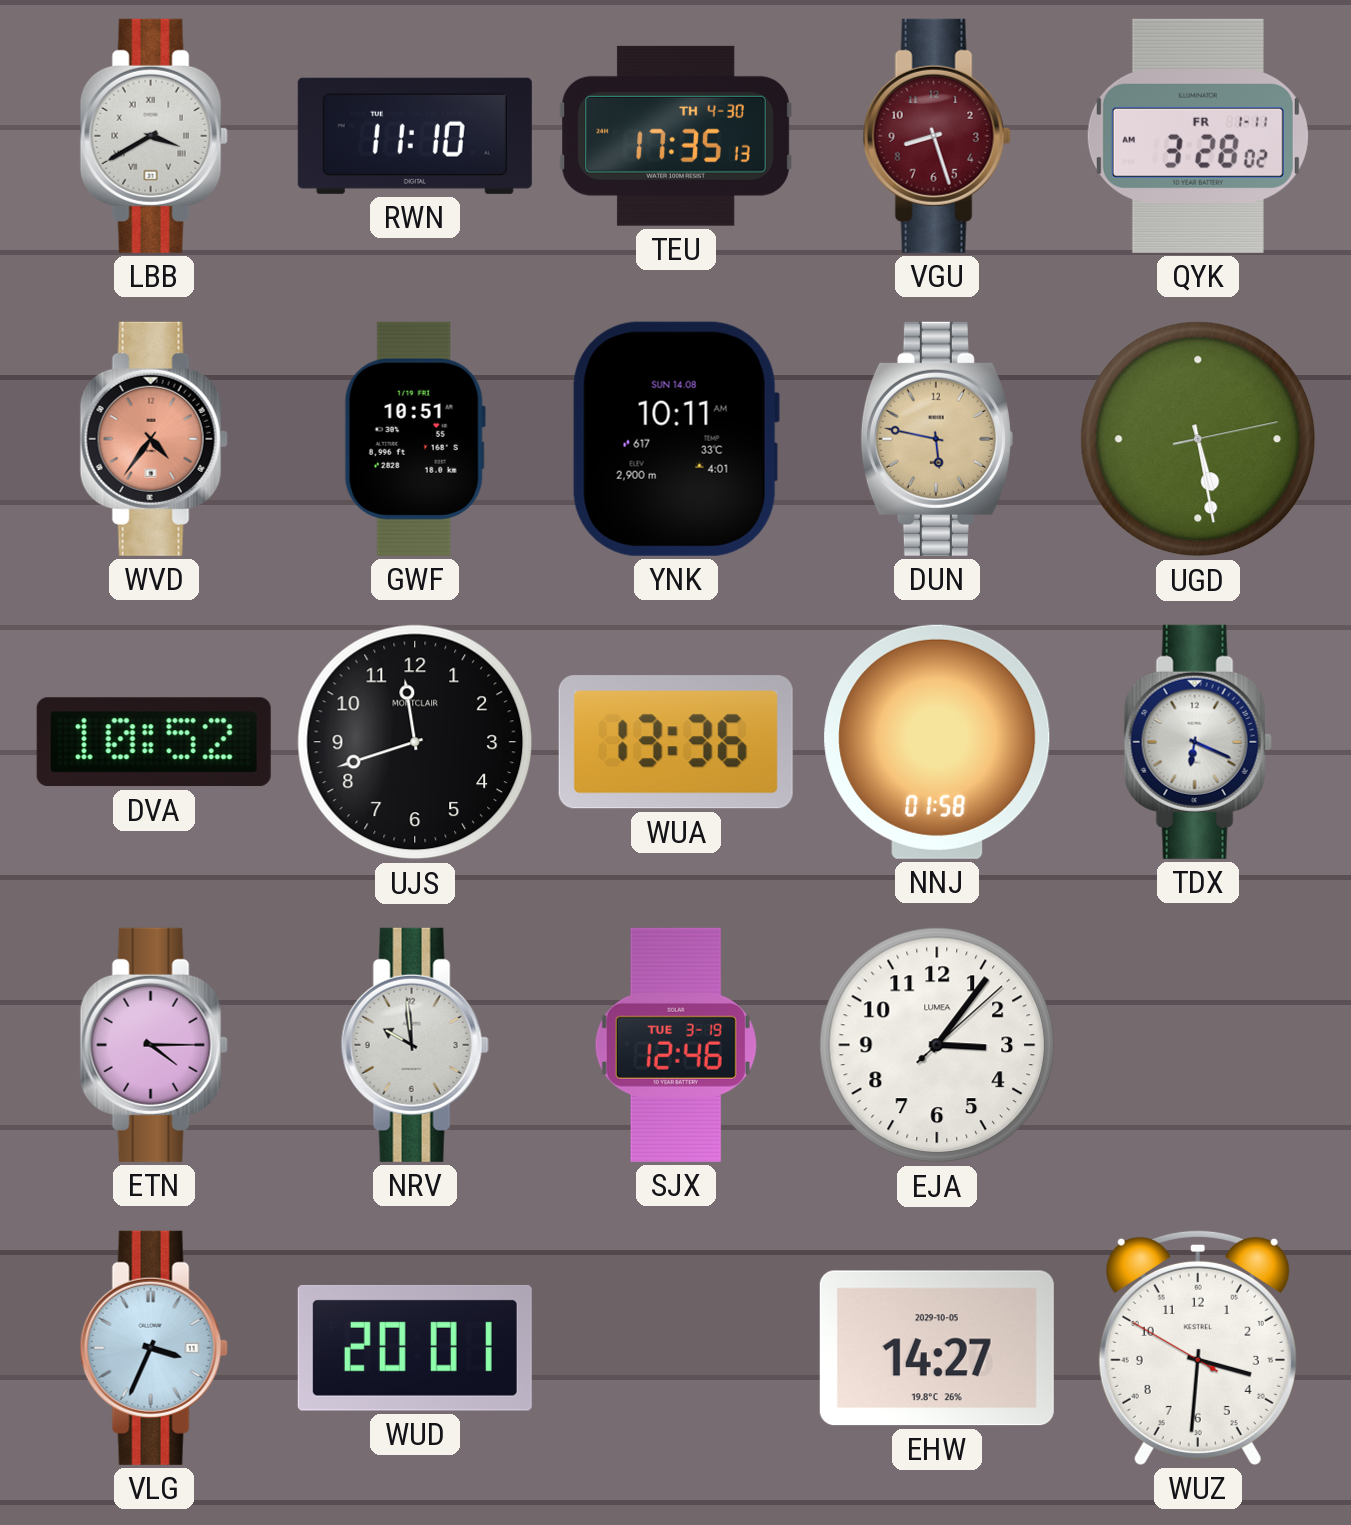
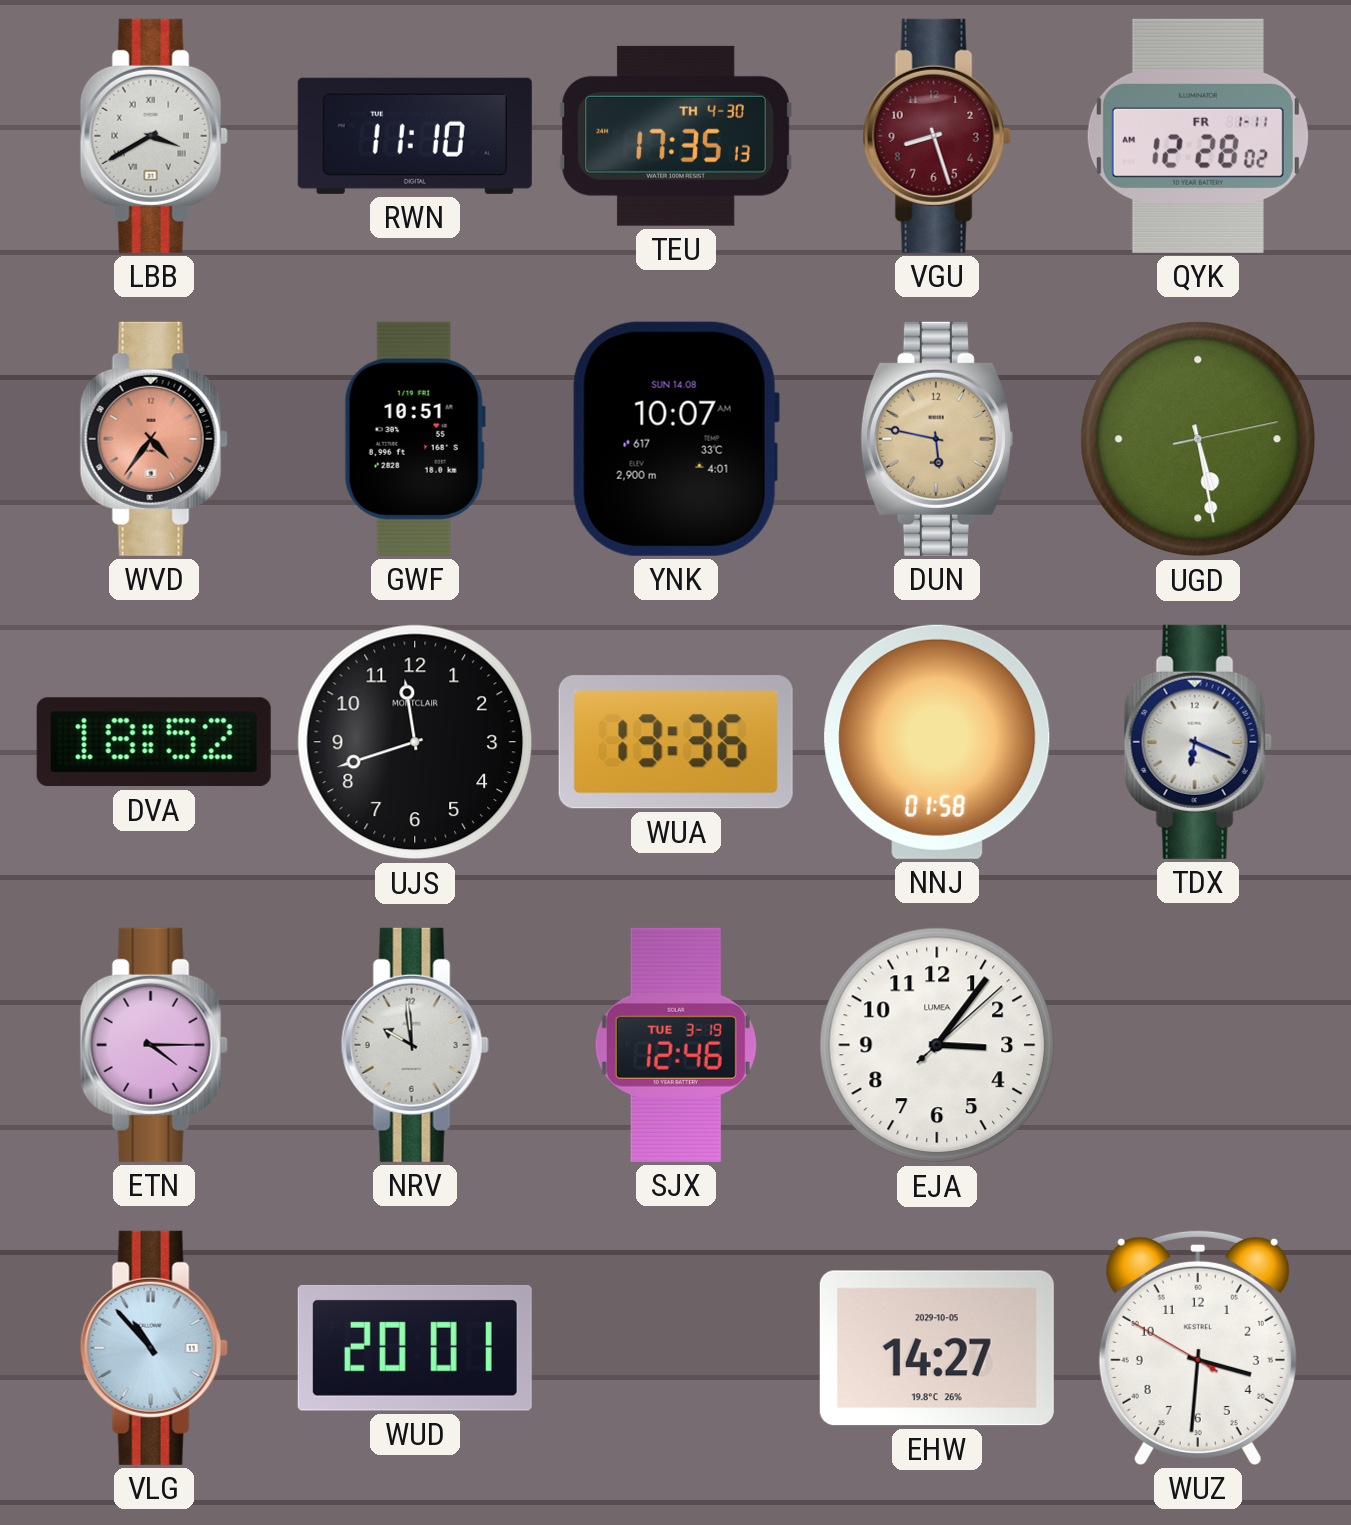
QYK: 3:28 -> 12:28 (1198, 136)
YNK: 10:11 -> 10:07 (676, 439)
DVA: 10:52 -> 18:52 (154, 742)
VLG: 3:34 -> 10:53 (154, 1348)
